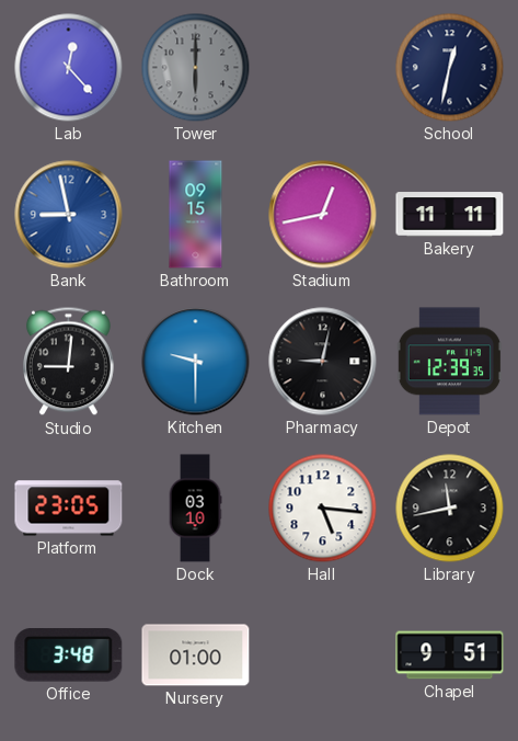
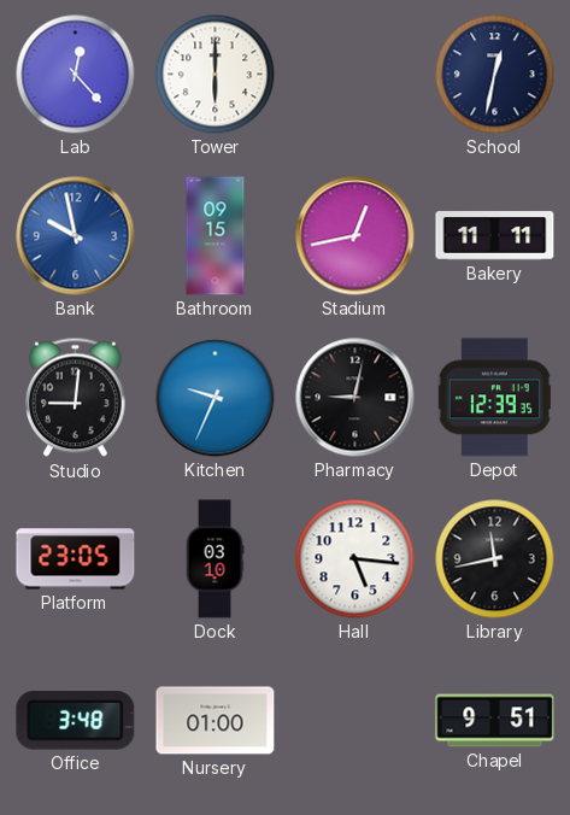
Tower dial: grey -> white (216, 75)
Bank: 8:58 -> 9:58 (76, 236)
Kitchen: 9:30 -> 9:34 (216, 398)
